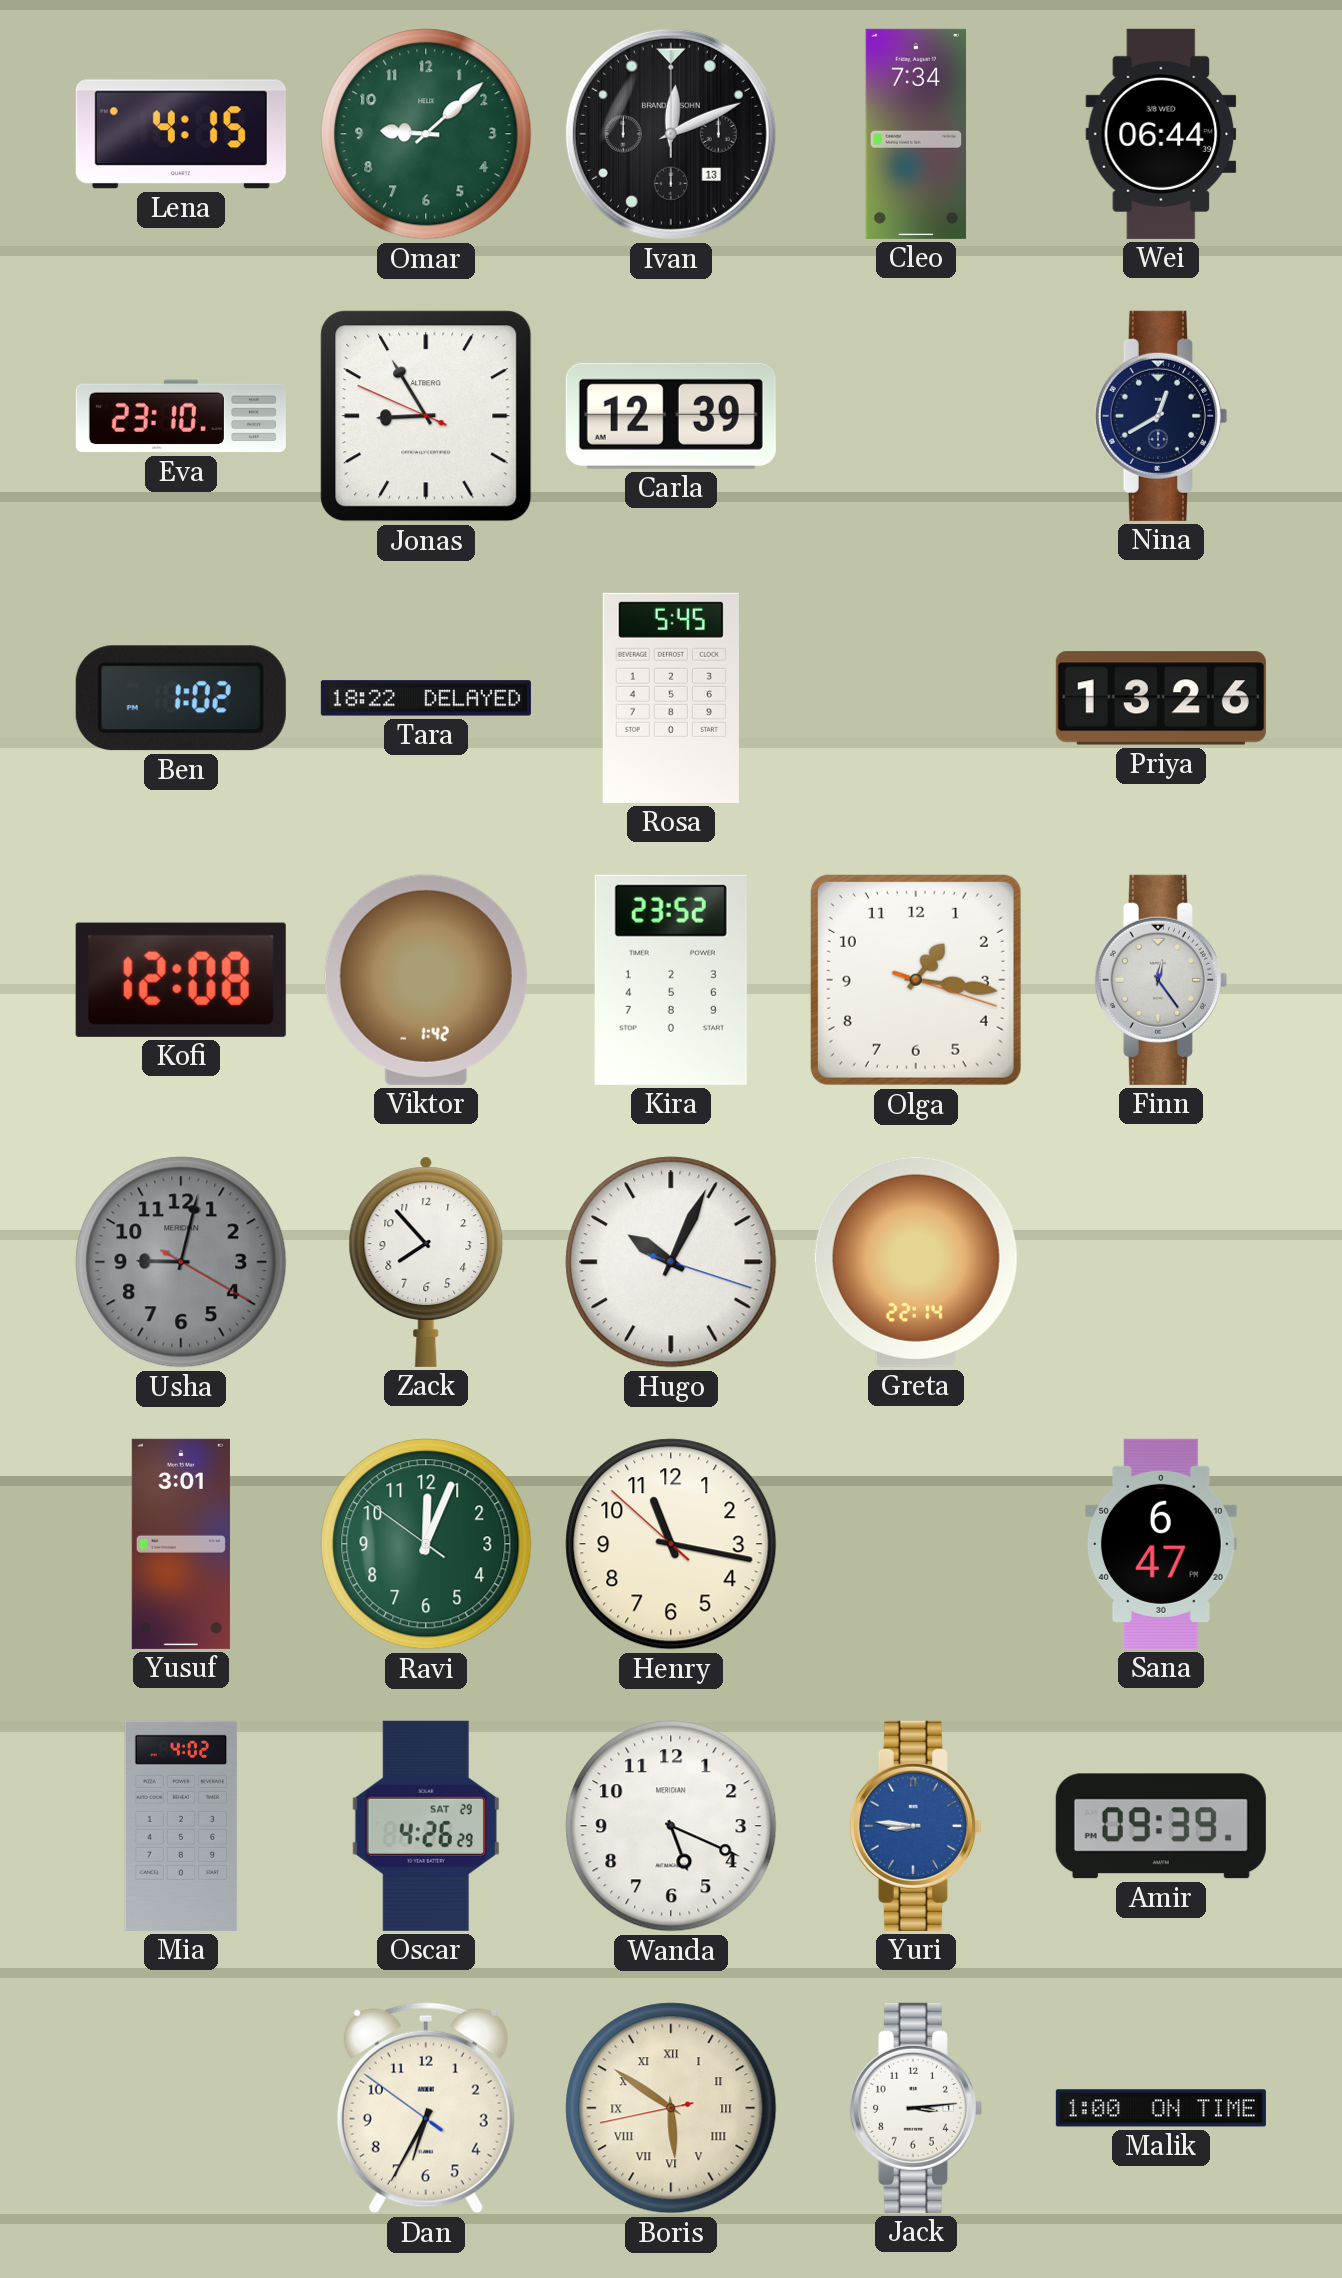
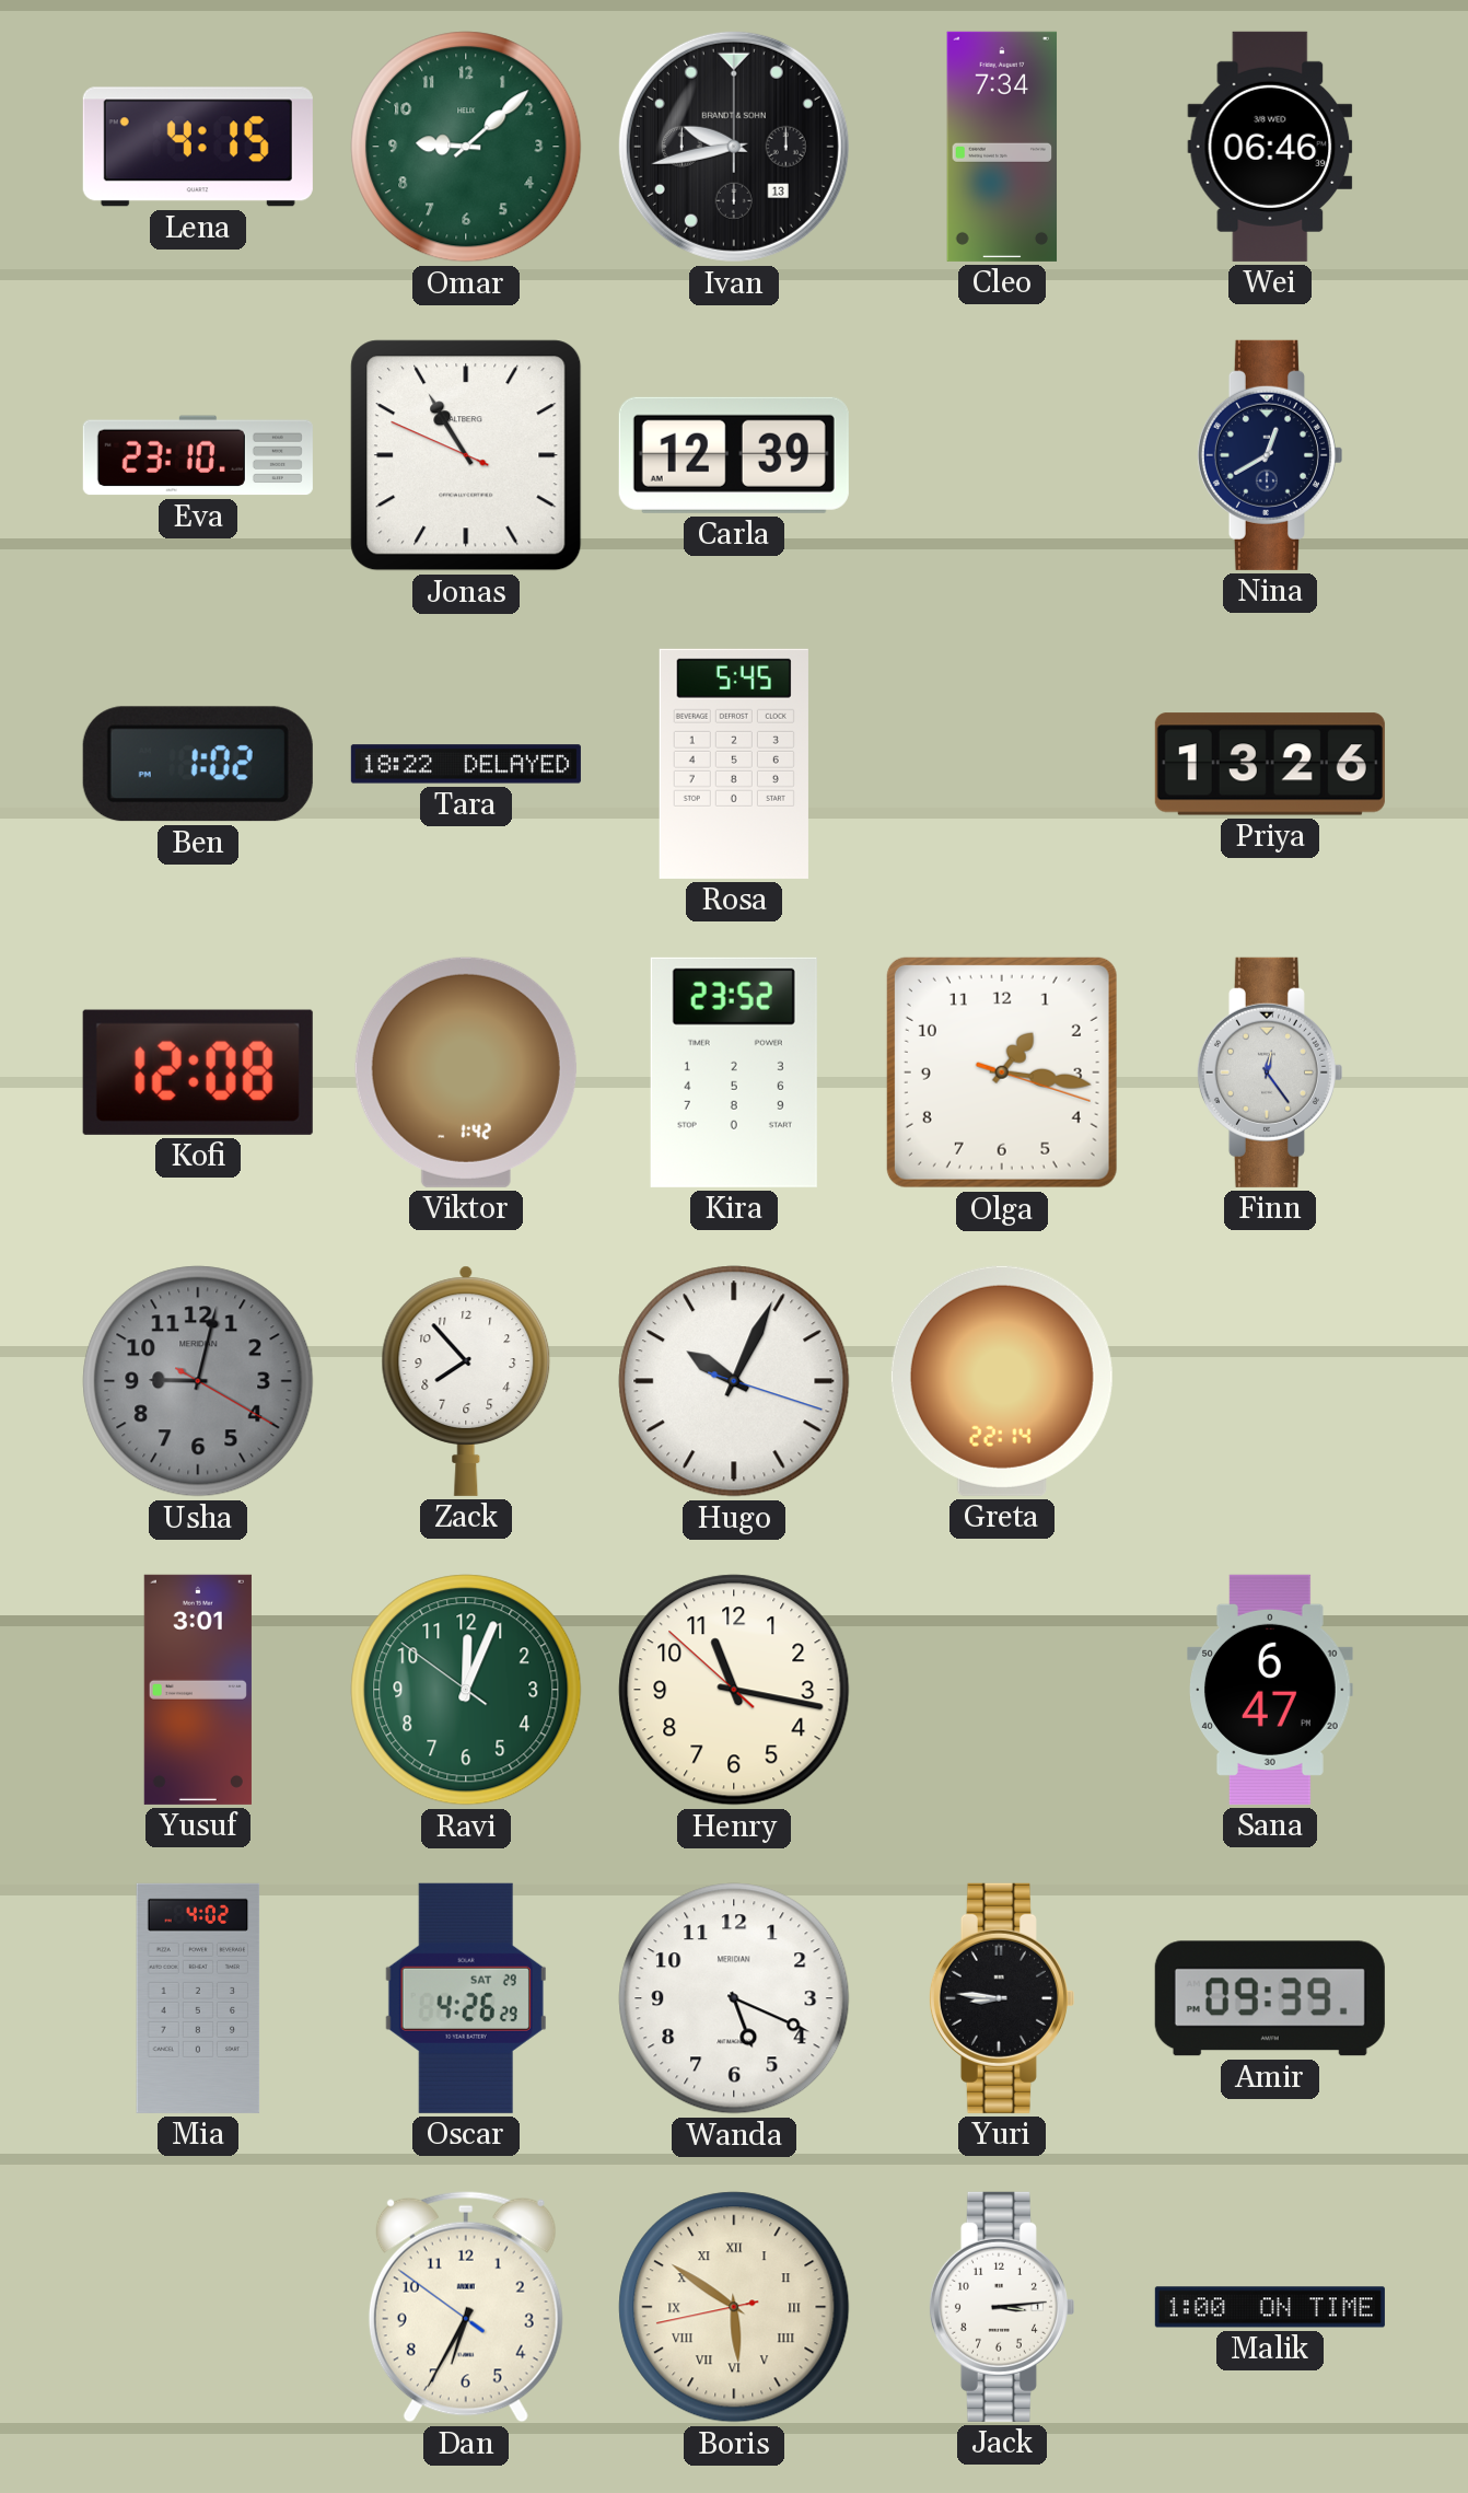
Ivan: 12:11 -> 9:43 (734, 147)
Wei: 06:44 -> 06:46 (1270, 147)
Jonas: 8:54 -> 10:54 (466, 455)
Yuri dial: blue -> black (1001, 1998)
